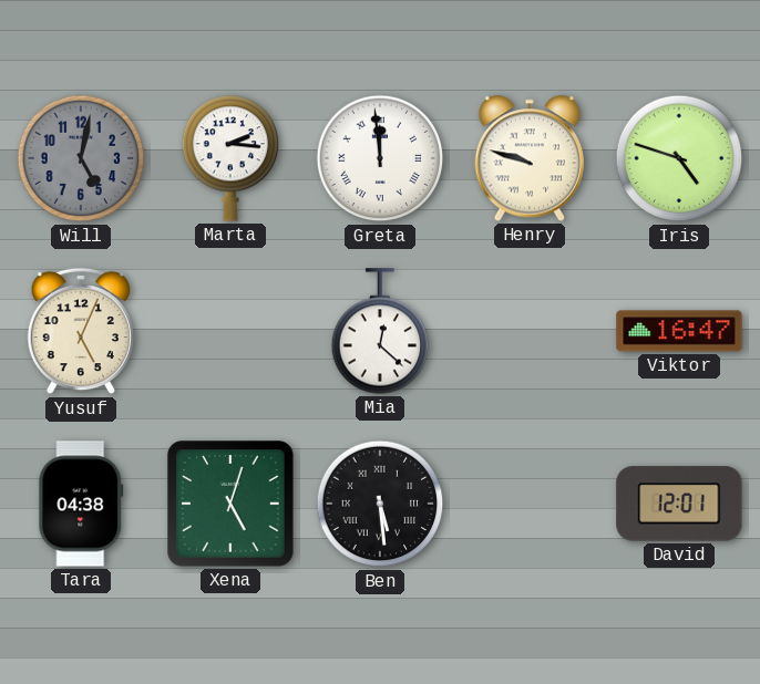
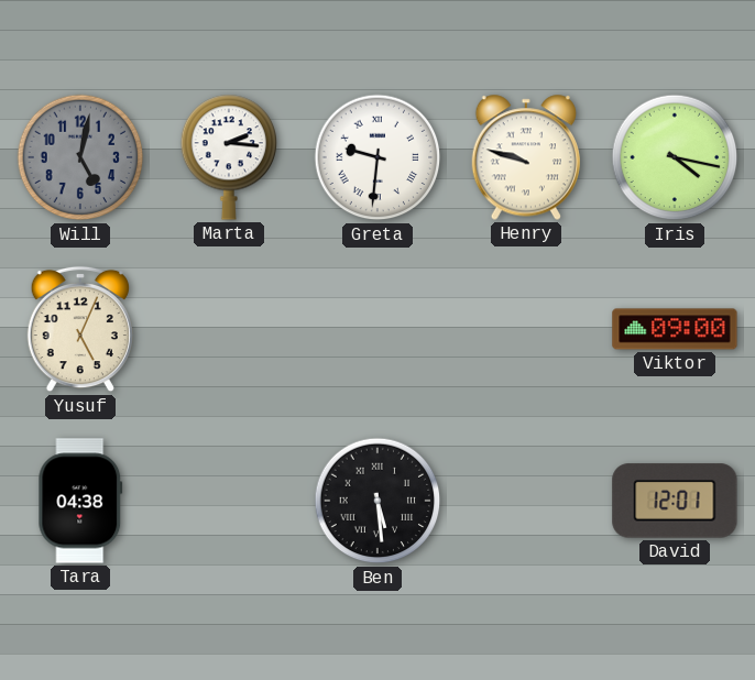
Greta: 11:59 -> 9:31 (377, 157)
Iris: 4:48 -> 4:17 (675, 157)
Mia: 12:22 -> none (380, 331)
Viktor: 16:47 -> 09:00 (675, 329)
Xena: 5:03 -> none (230, 504)
